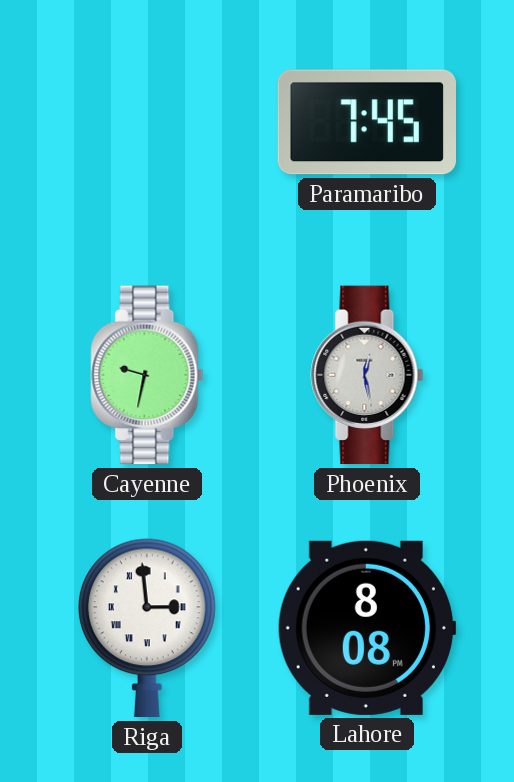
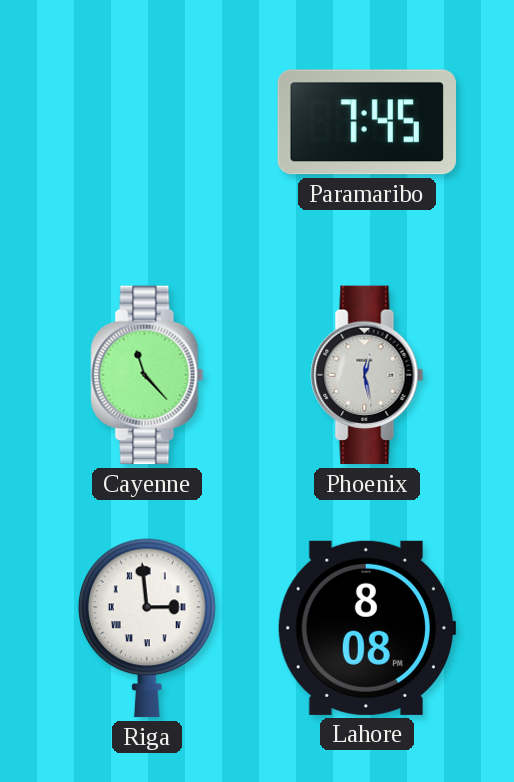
Cayenne: 9:32 -> 11:23 (147, 375)
